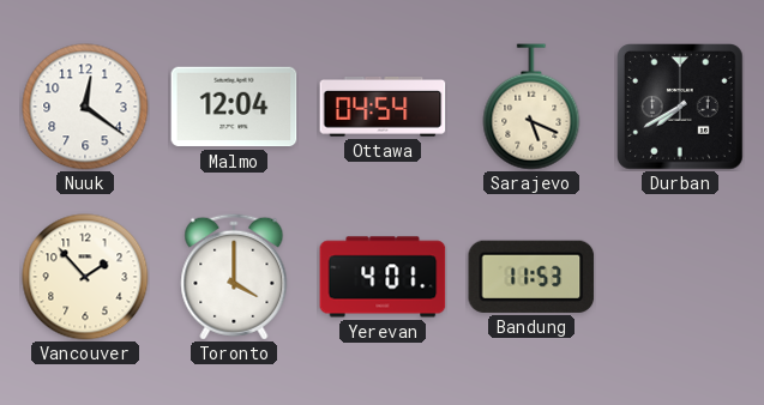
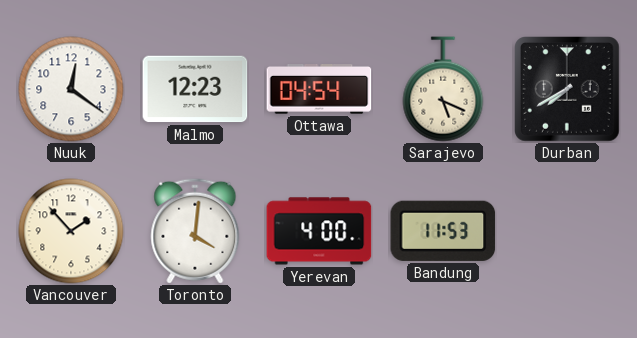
Malmo: 12:04 -> 12:23 (195, 89)
Toronto: 4:00 -> 4:01 (195, 231)
Yerevan: 4:01 -> 4:00 (319, 231)
